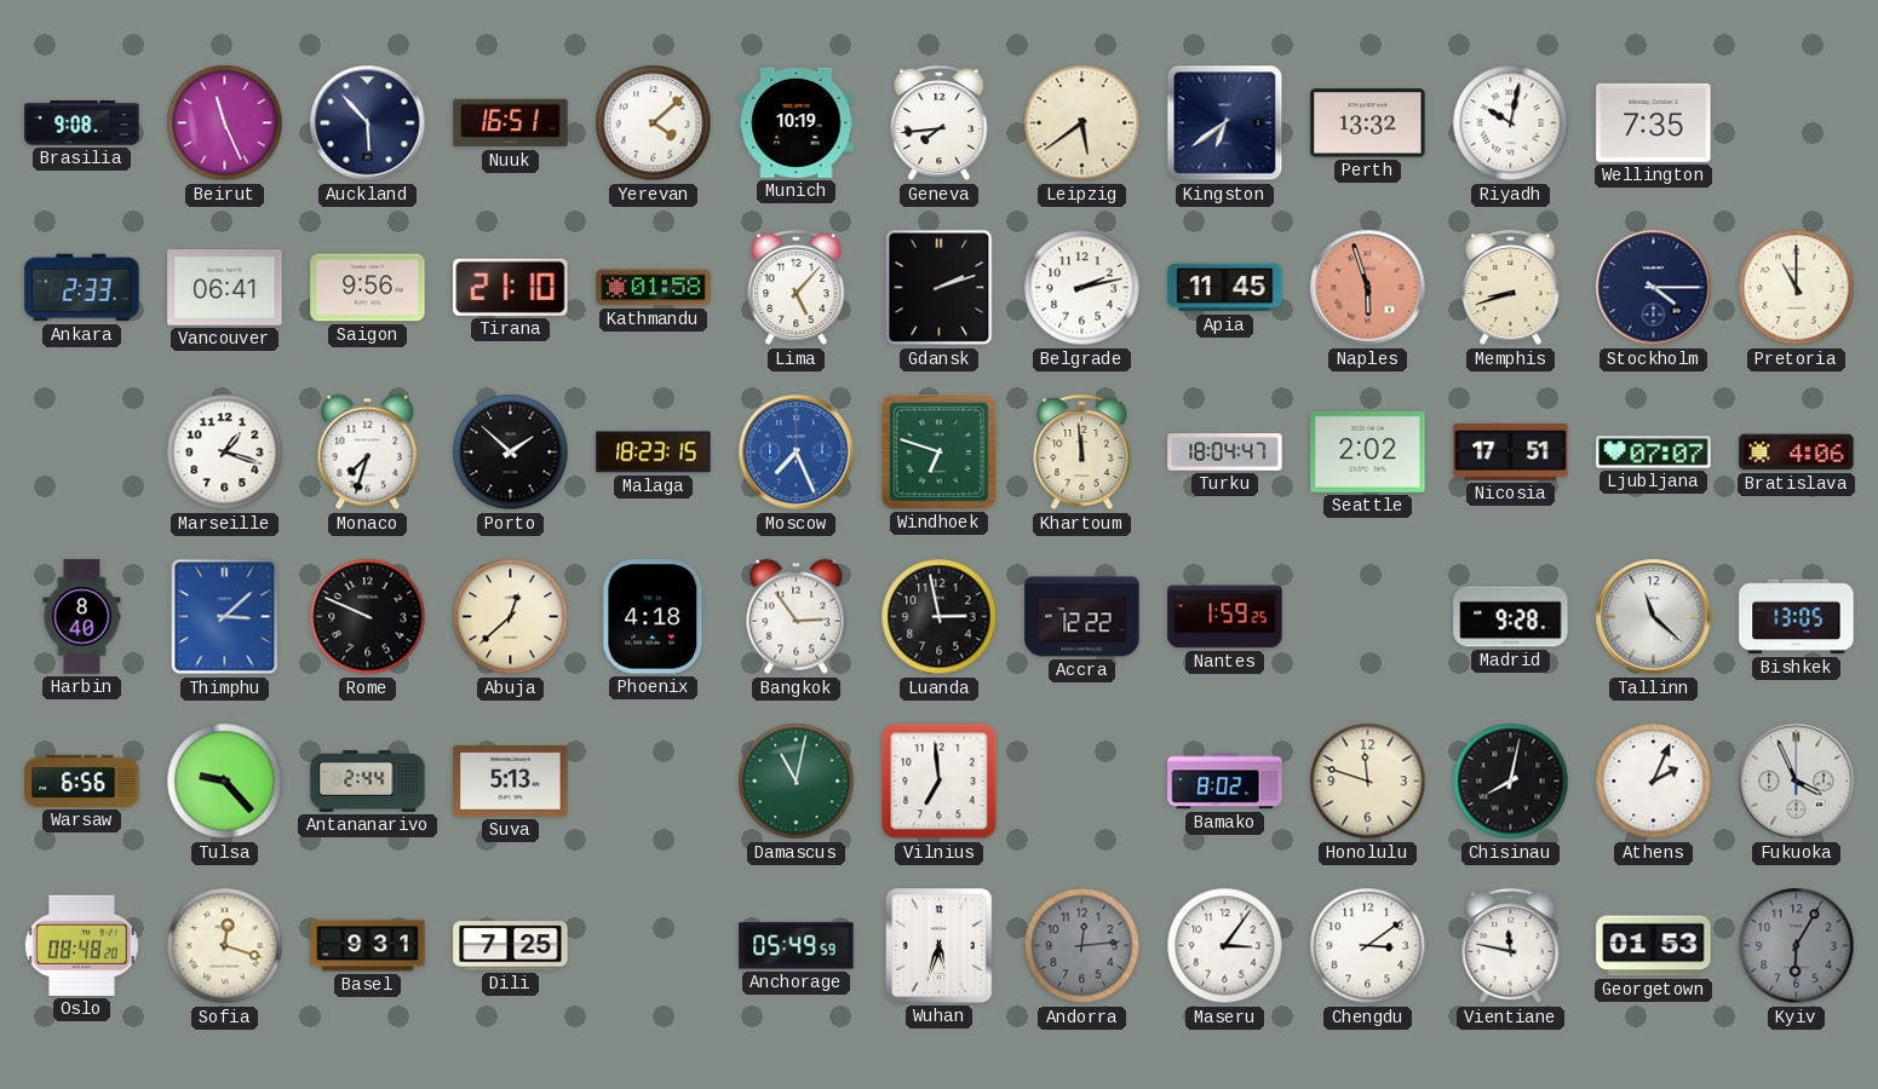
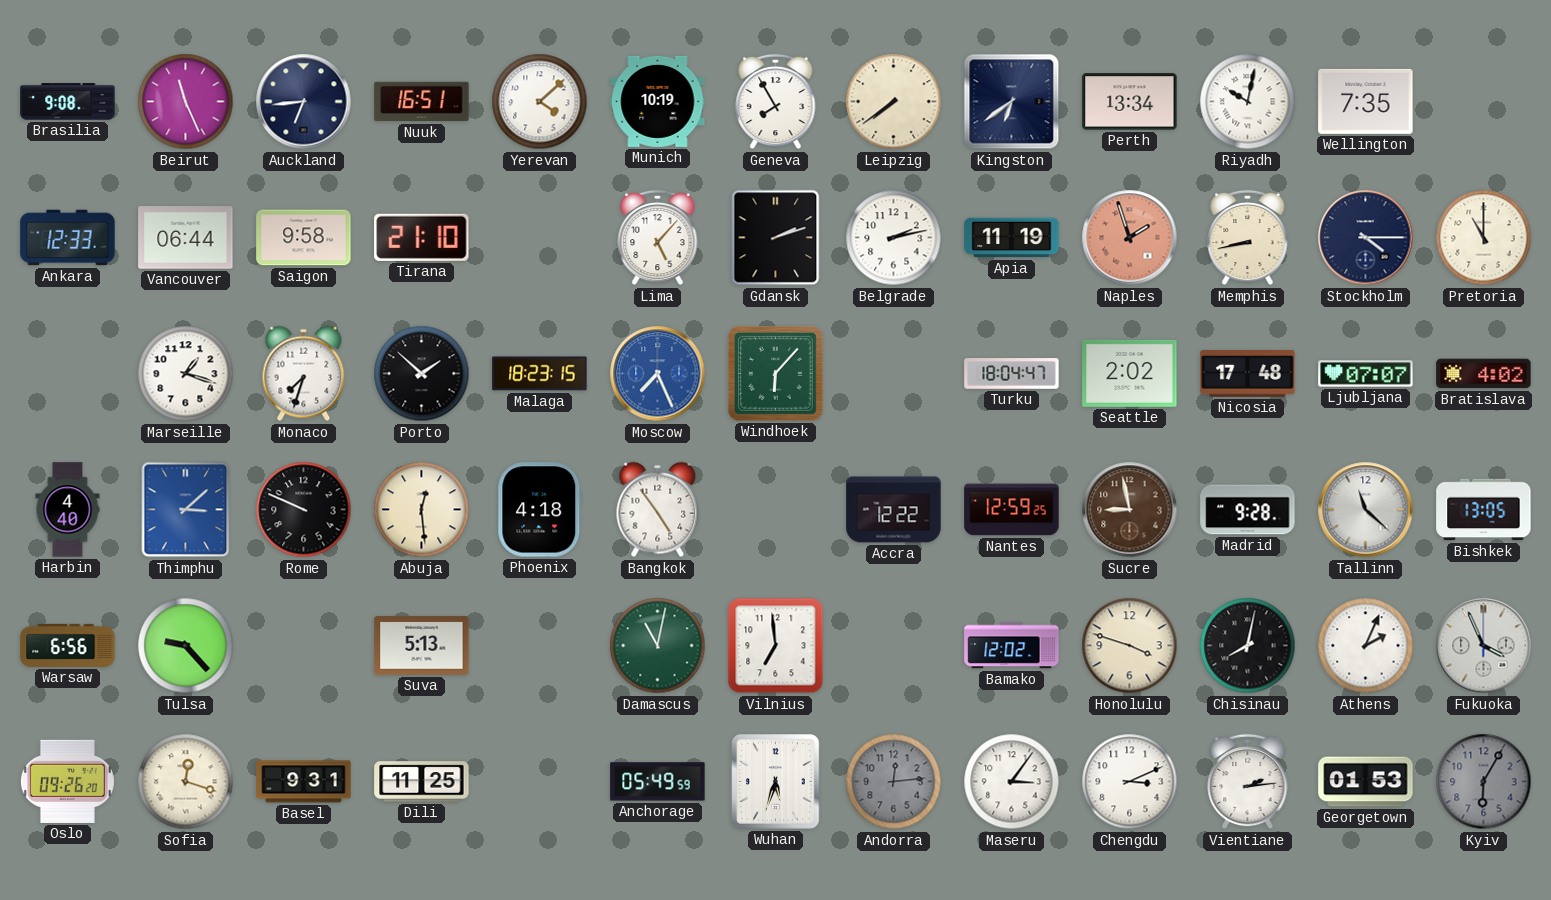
Auckland: 5:53 -> 6:44 (304, 102)
Geneva: 7:44 -> 7:55 (776, 102)
Leipzig: 5:39 -> 7:39 (894, 102)
Perth: 13:32 -> 13:34 (1130, 102)
Ankara: 2:33 -> 12:33 (68, 238)
Vancouver: 06:41 -> 06:44 (186, 238)
Saigon: 9:56 -> 9:58 (304, 238)
Kathmandu: 01:58 -> none (654, 288)
Apia: 11:45 -> 11:19 (1012, 238)
Naples: 5:57 -> 1:57 (1130, 238)
Memphis: 8:42 -> 8:43 (1248, 238)
Windhoek: 6:48 -> 6:07 (776, 374)
Khartoum: 11:59 -> none (1082, 453)
Nicosia: 17:51 -> 17:48 (1248, 374)
Bratislava: 4:06 -> 4:02 (1484, 374)
Harbin: 8:40 -> 4:40 (68, 510)
Abuja: 12:38 -> 12:29 (422, 510)
Bangkok: 2:54 -> 4:54 (658, 510)
Luanda: 2:58 -> none (940, 617)
Nantes: 1:59 -> 12:59 (1012, 510)
Sucre: none -> 8:58 (1130, 510)
Antananarivo: 2:44 -> none (368, 782)
Bamako: 8:02 -> 12:02 (1012, 646)
Honolulu: 11:48 -> 3:48 (1130, 646)
Oslo: 08:48 -> 09:26 (67, 781)
Dili: 7:25 -> 11:25 (422, 782)
Chengdu: 3:09 -> 3:11 (1130, 782)
Vientiane: 11:47 -> 2:14 (1248, 782)
